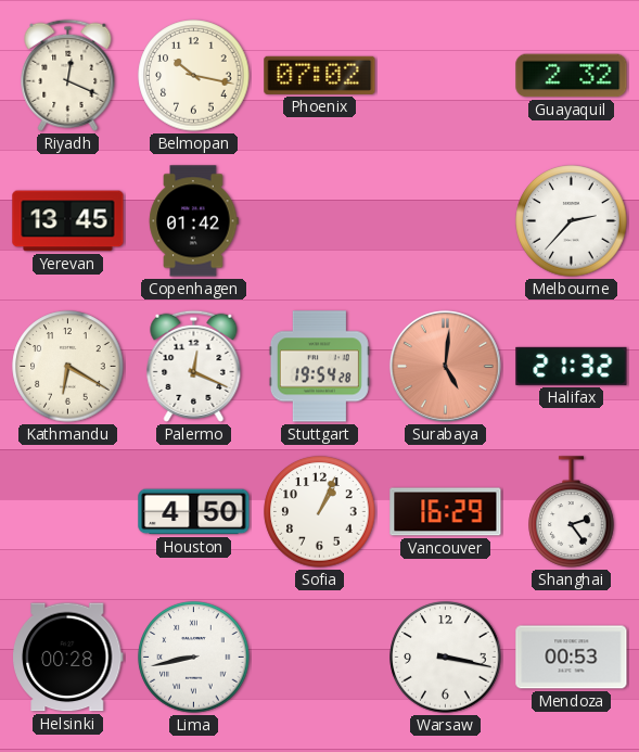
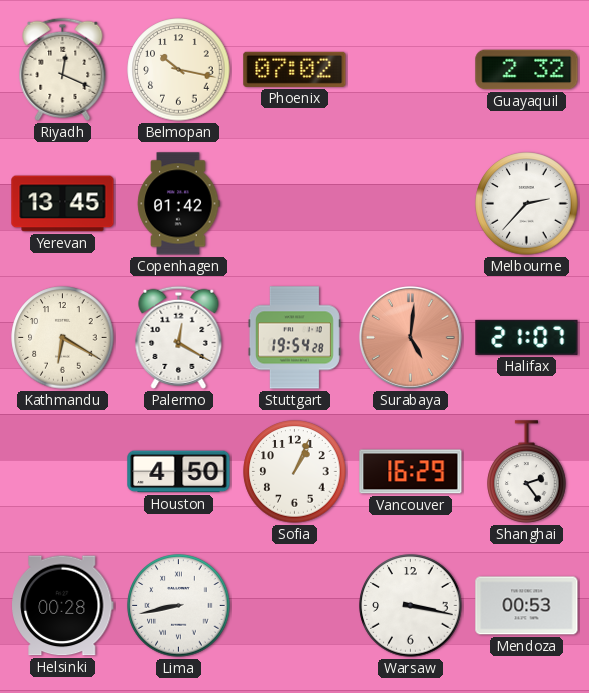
Palermo: 12:19 -> 12:20 (179, 337)
Halifax: 21:32 -> 21:07 (527, 337)
